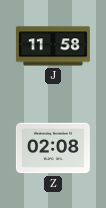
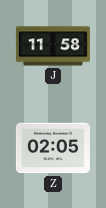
Z: 02:08 -> 02:05 (53, 148)
